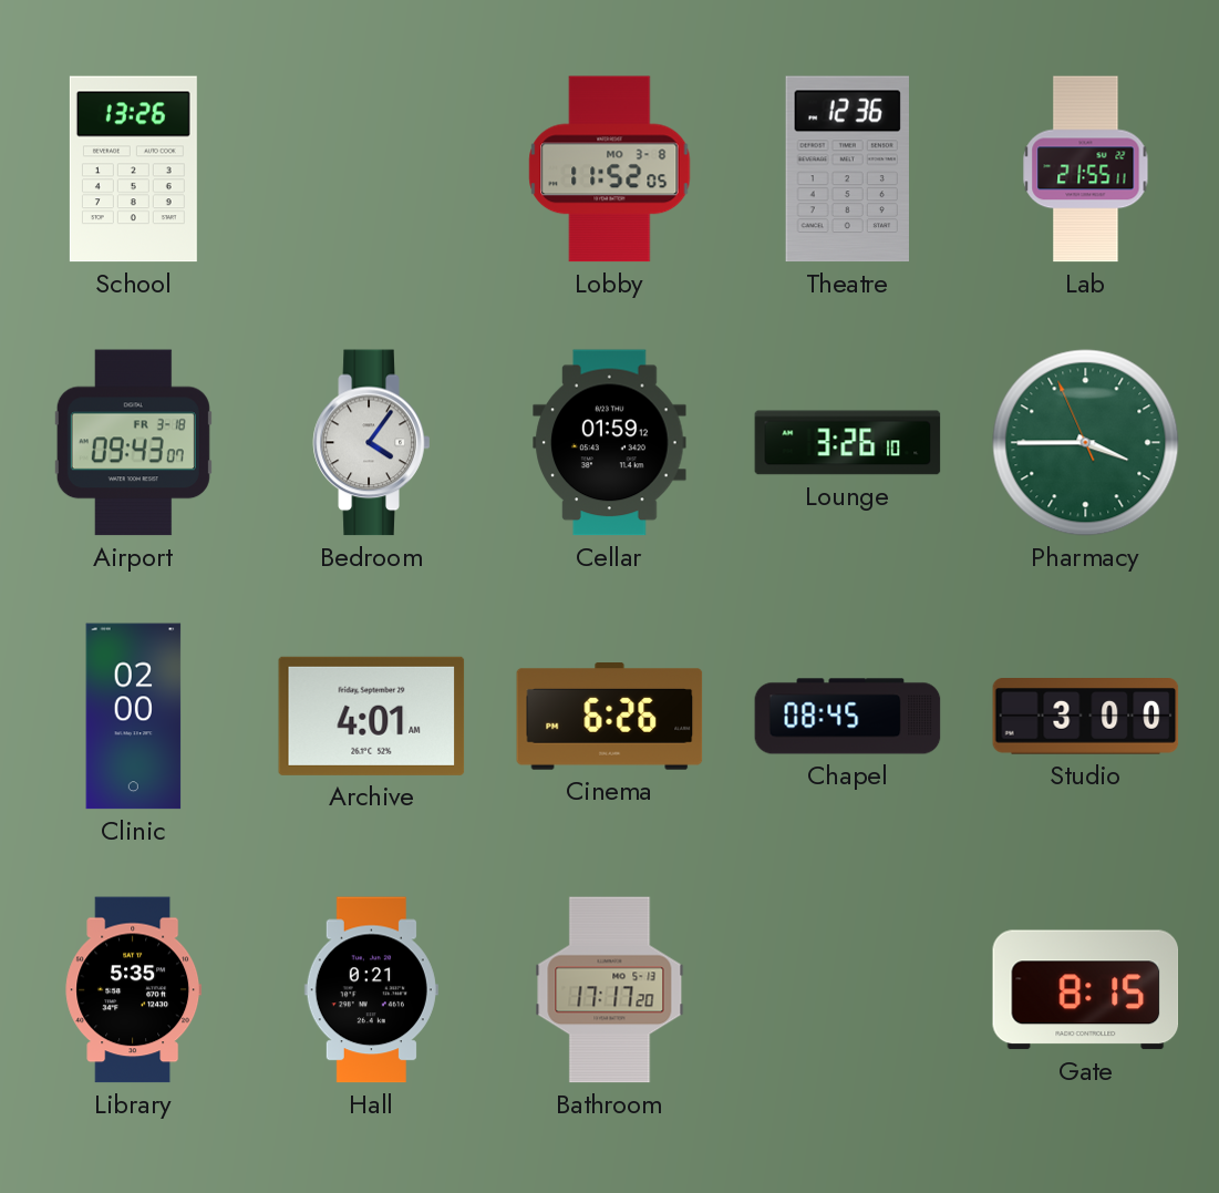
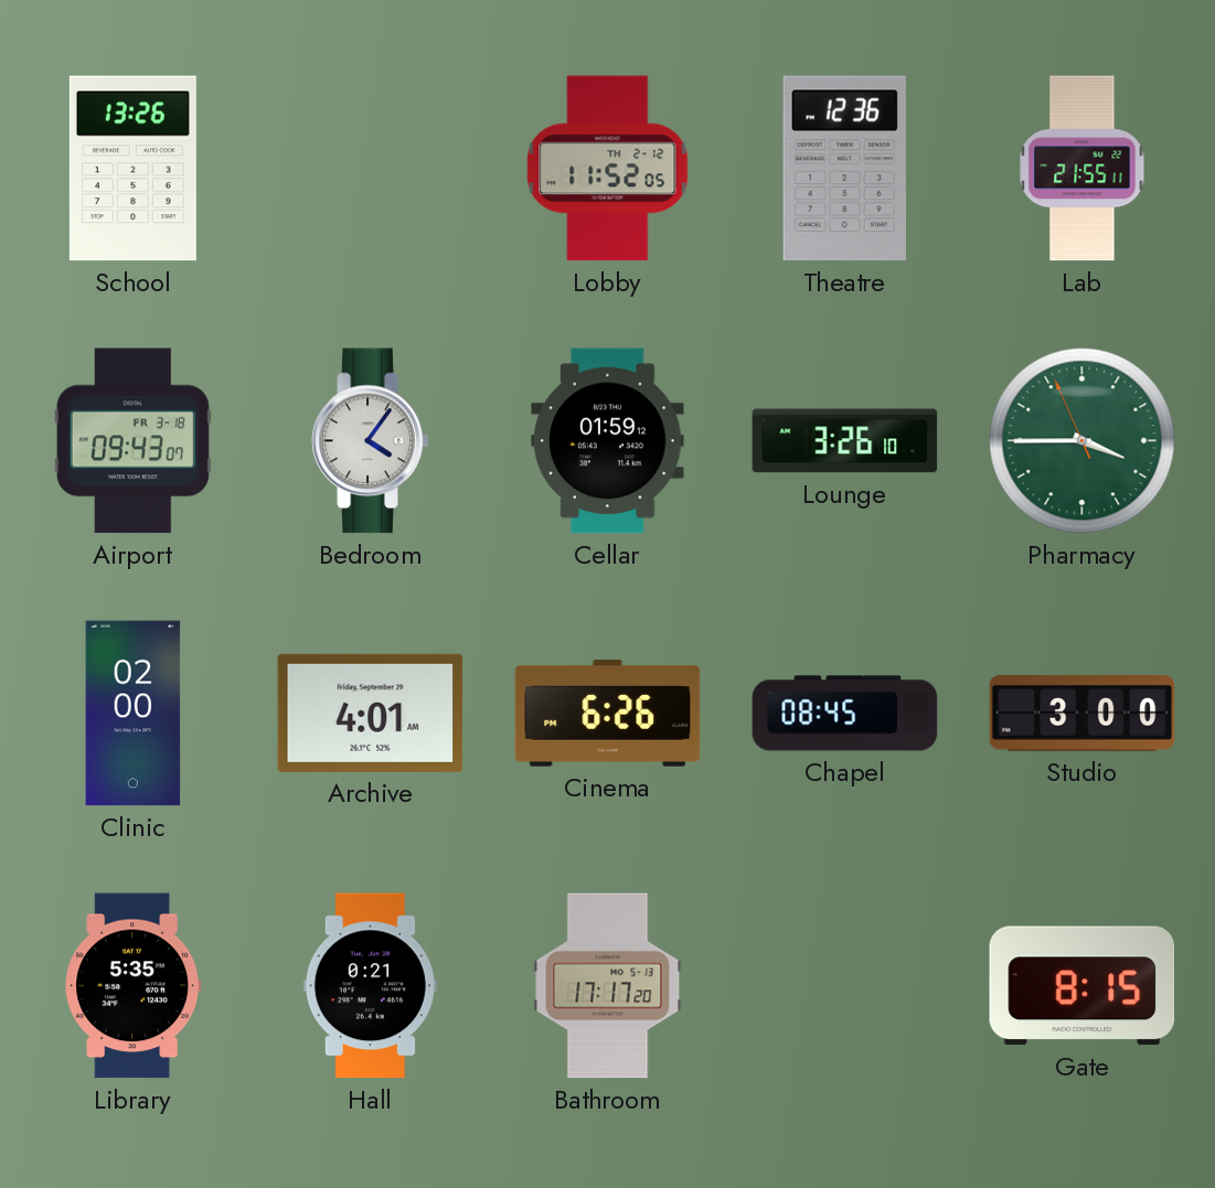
Lobby date: MO 3-8 -> TH 2-12 (608, 169)
